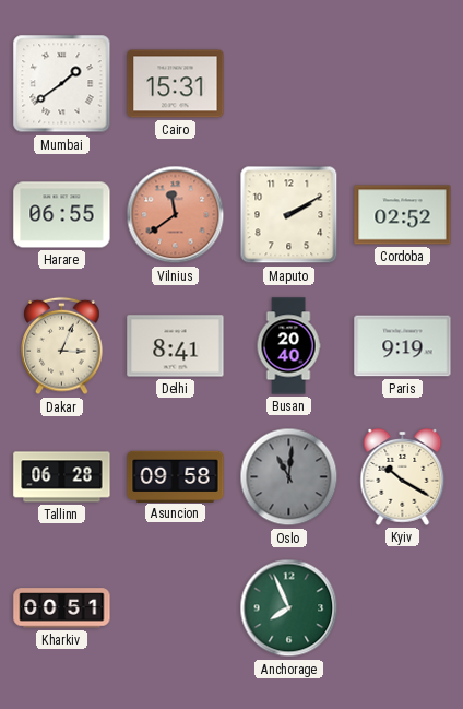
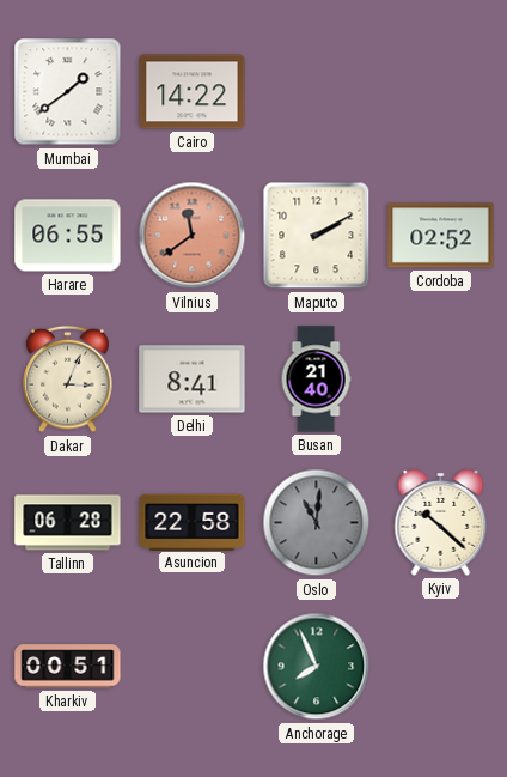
Cairo: 15:31 -> 14:22 (193, 92)
Busan: 20:40 -> 21:40 (316, 380)
Paris: 9:19 -> none (403, 346)
Asuncion: 09:58 -> 22:58 (193, 522)
Kyiv: 10:20 -> 10:22 (441, 523)
